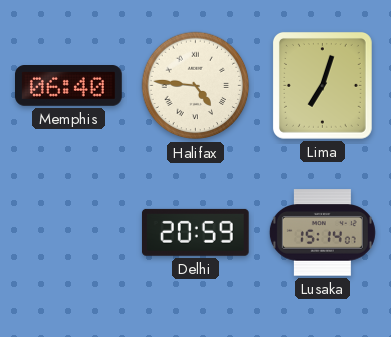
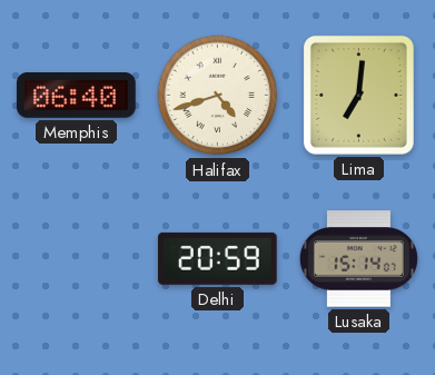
Halifax: 4:46 -> 4:42 (218, 96)
Lima: 7:03 -> 7:01 (358, 95)
